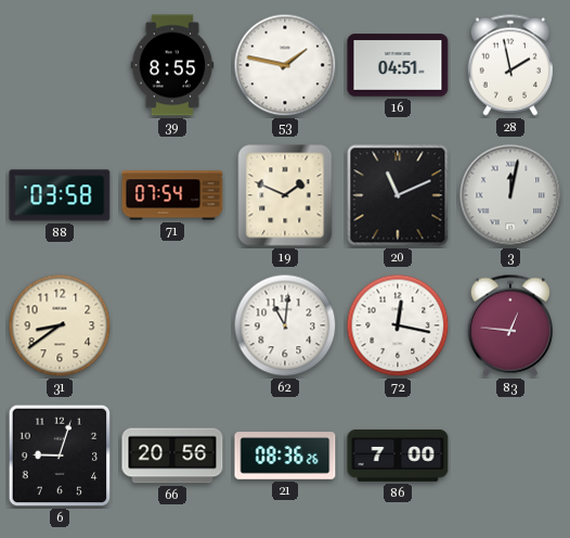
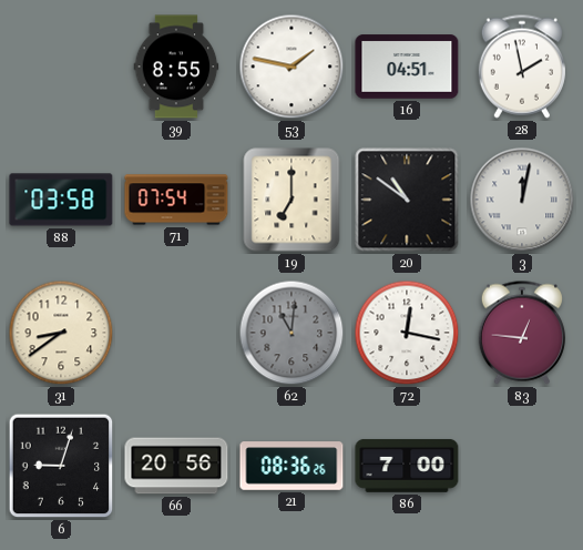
19: 1:49 -> 7:00 (291, 200)
20: 11:11 -> 10:51 (407, 200)
62 dial: white -> grey (291, 333)
